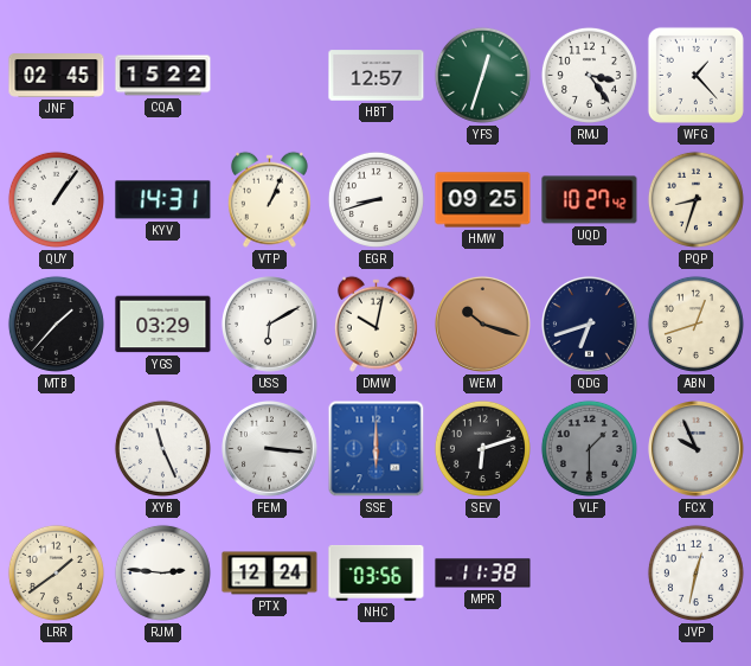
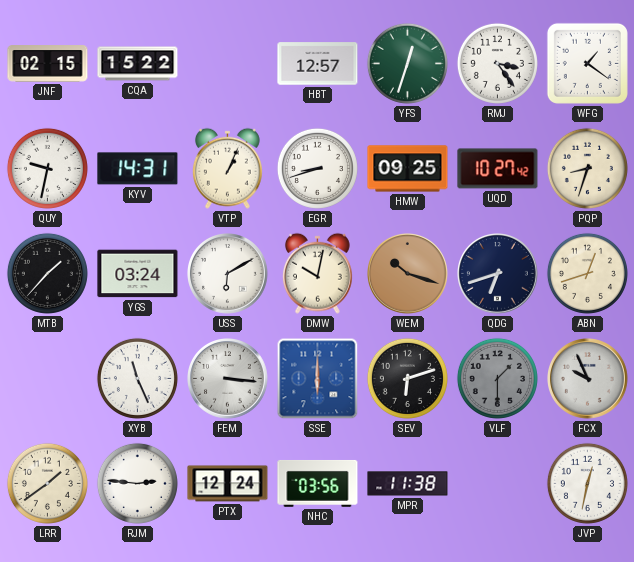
JNF: 02:45 -> 02:15 (48, 64)
WFG: 1:23 -> 1:21 (587, 63)
QUY: 1:06 -> 9:32 (47, 168)
YGS: 03:29 -> 03:24 (138, 274)
